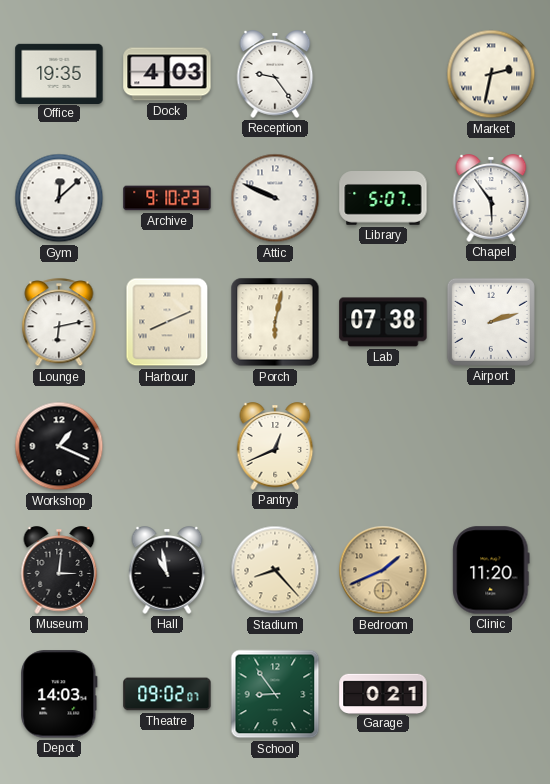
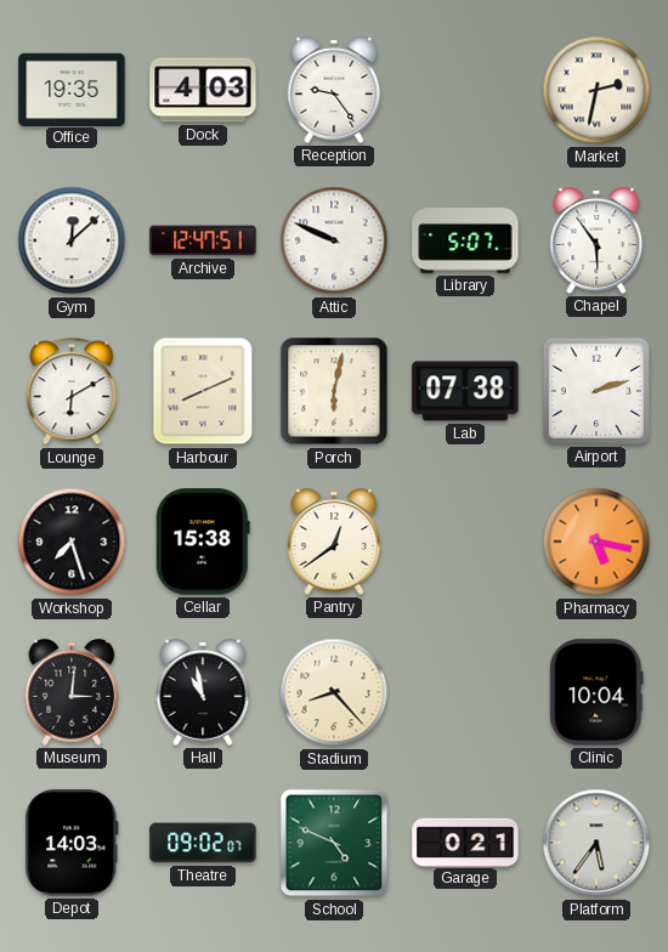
Archive: 9:10 -> 12:47 (203, 240)
Lounge: 6:13 -> 6:10 (72, 392)
Workshop: 1:19 -> 7:27 (72, 542)
Cellar: none -> 15:38 (203, 542)
Pantry: 12:41 -> 12:39 (334, 542)
Pharmacy: none -> 5:17 (596, 542)
Bedroom: 1:41 -> none (383, 570)
Clinic: 11:20 -> 10:04 (596, 692)
School: 8:54 -> 4:49 (334, 843)
Platform: none -> 5:36 (596, 843)
